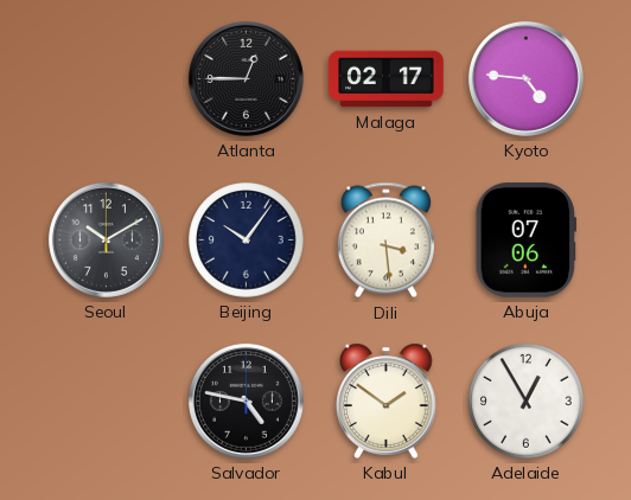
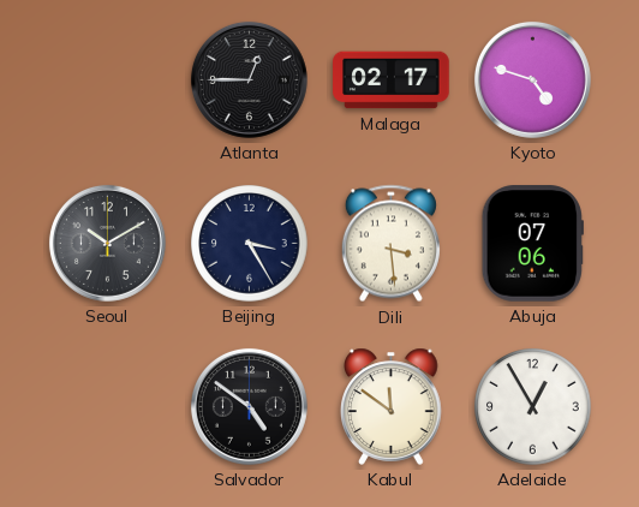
Kyoto: 4:46 -> 4:48 (532, 79)
Beijing: 10:06 -> 3:25 (250, 244)
Salvador: 4:47 -> 4:51 (249, 406)
Kabul: 1:51 -> 11:51 (392, 406)
